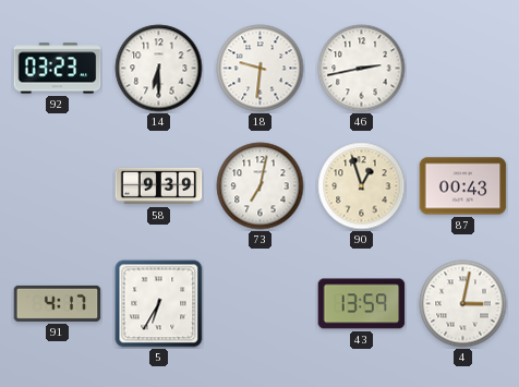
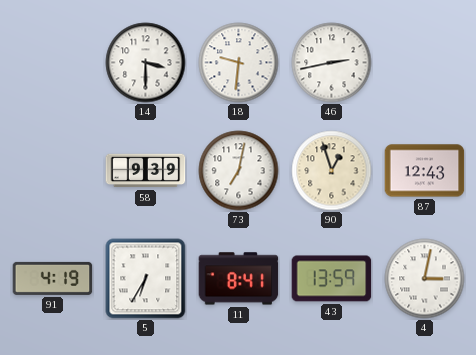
92: 03:23 -> none (58, 69)
14: 6:30 -> 3:30 (146, 63)
87: 00:43 -> 12:43 (425, 171)
91: 4:17 -> 4:19 (53, 278)
11: none -> 8:41 (239, 279)
